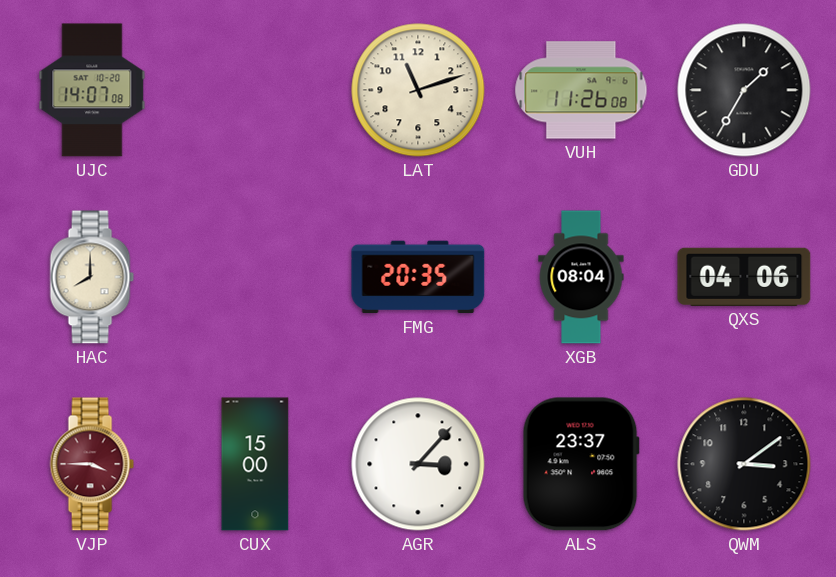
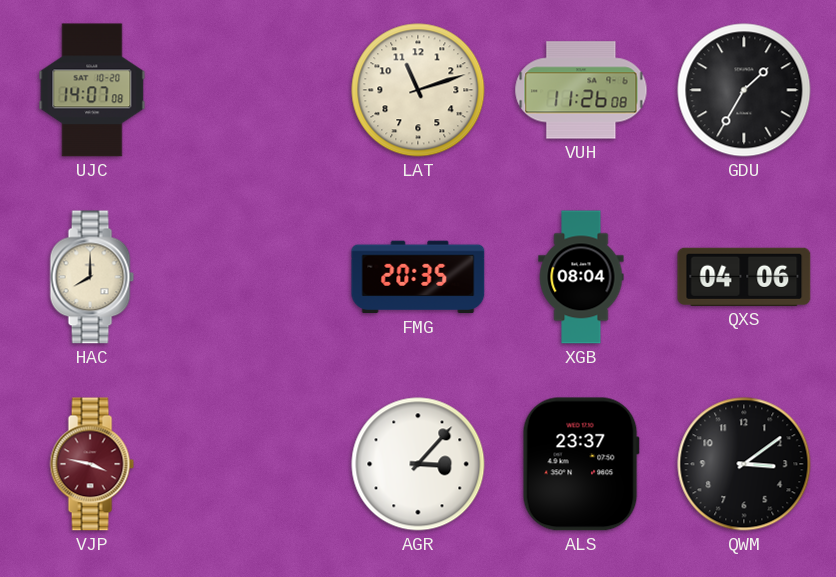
VJP: 3:45 -> 3:47 (92, 464)
CUX: 15:00 -> none (255, 464)
